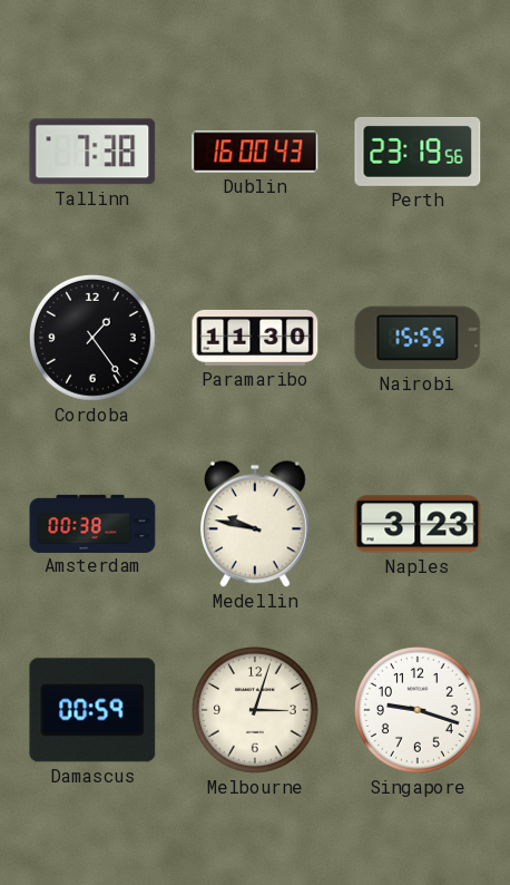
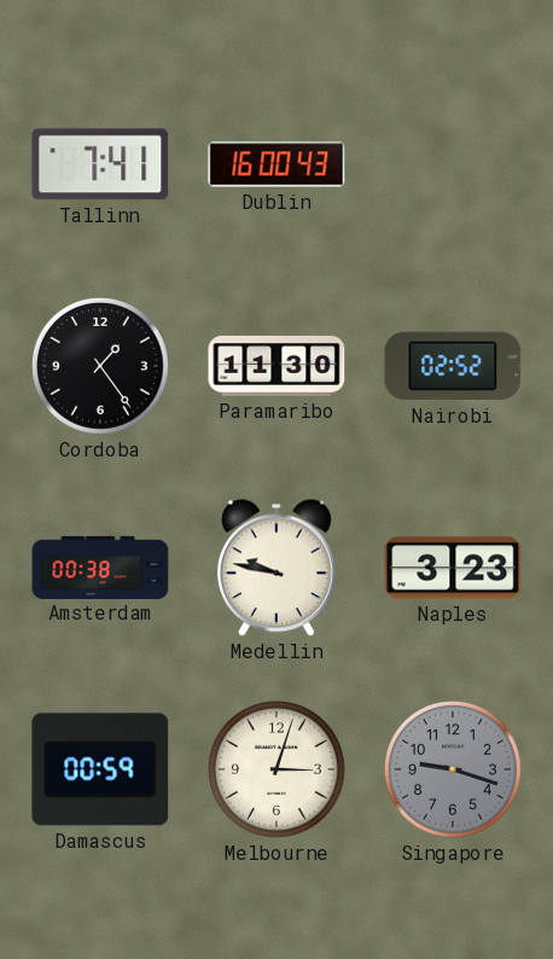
Tallinn: 7:38 -> 7:41 (100, 164)
Perth: 23:19 -> none (418, 152)
Nairobi: 15:55 -> 02:52 (453, 366)
Singapore dial: white -> grey (454, 771)
